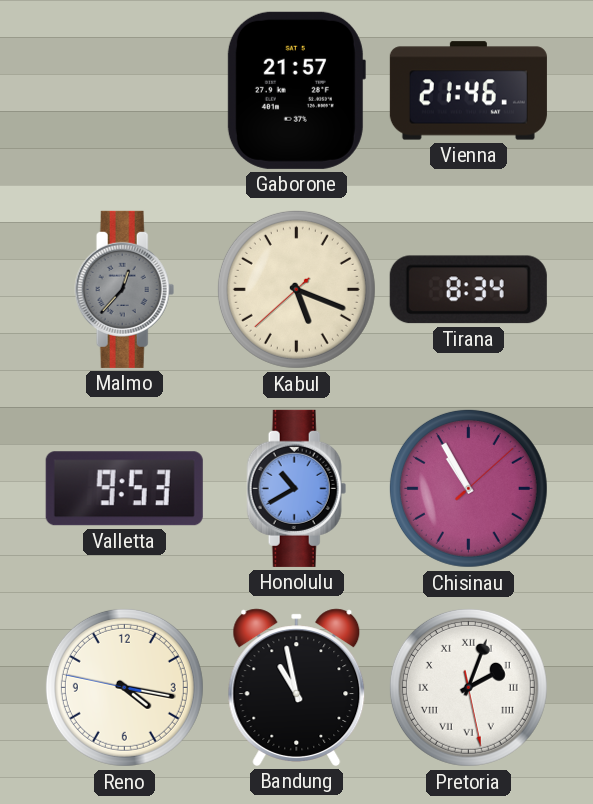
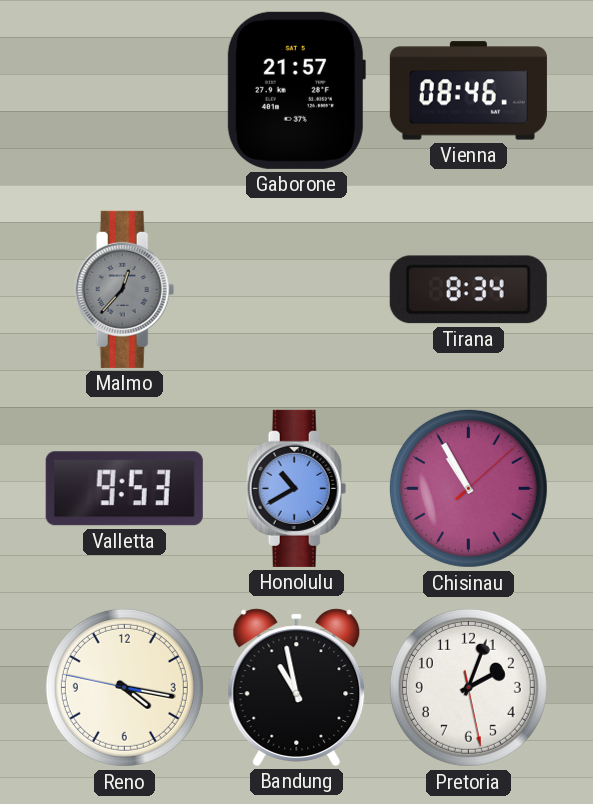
Vienna: 21:46 -> 08:46 (468, 91)
Kabul: 5:18 -> none (296, 289)
Pretoria numerals: Roman -> Arabic (468, 687)
